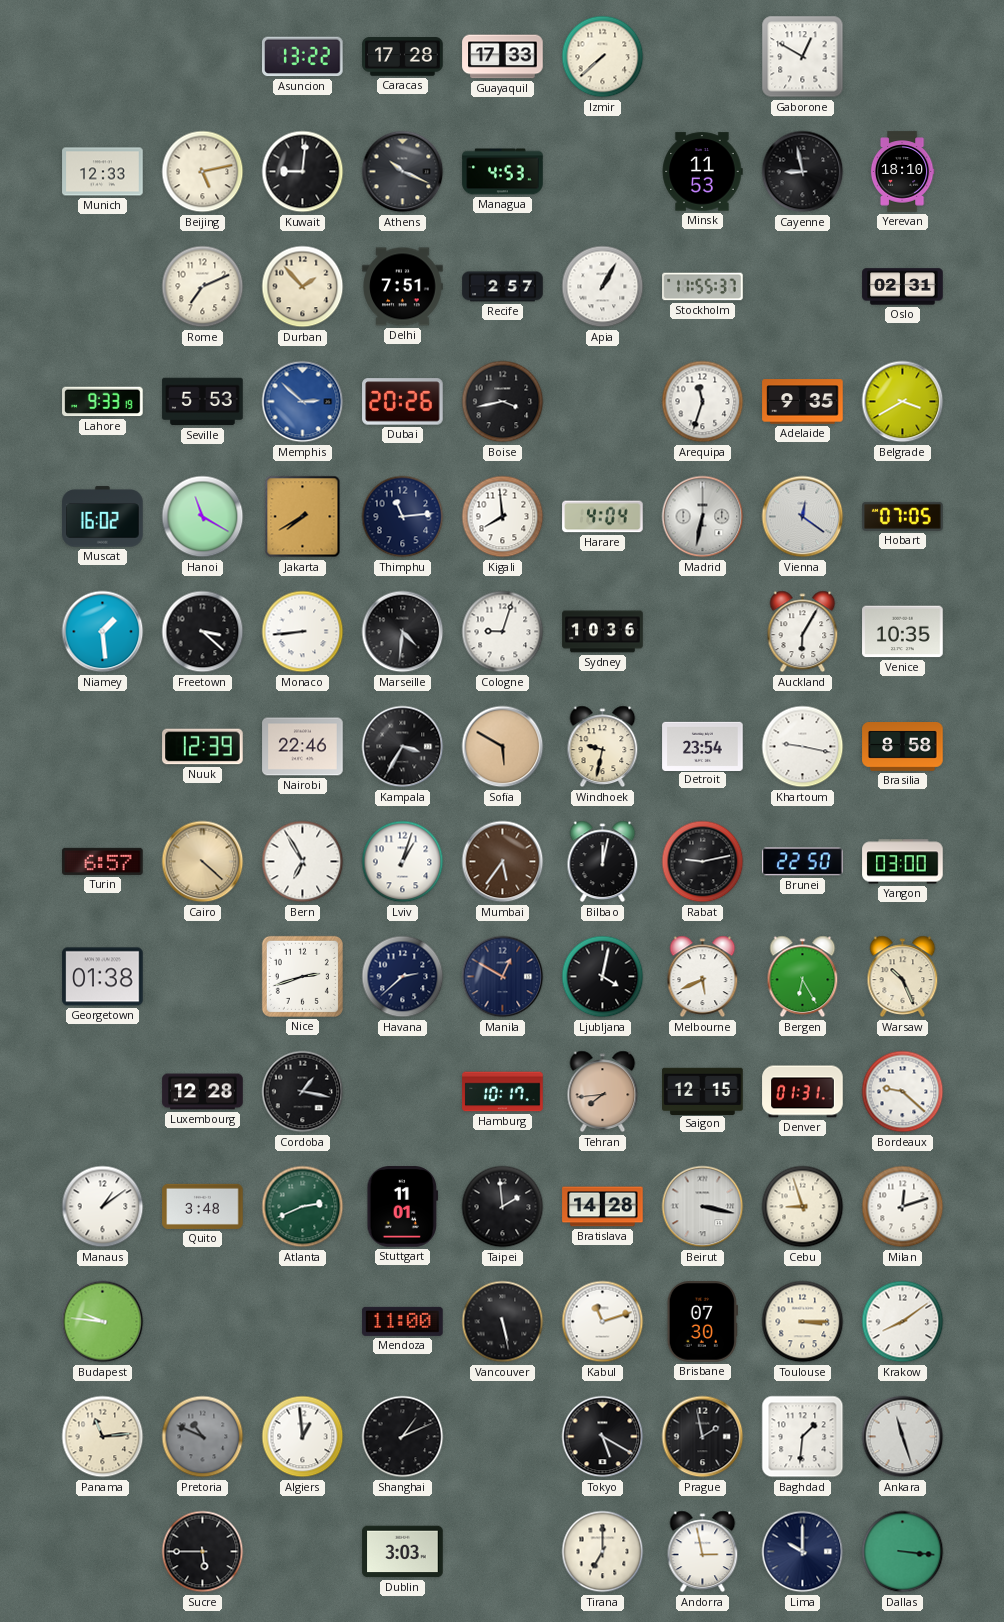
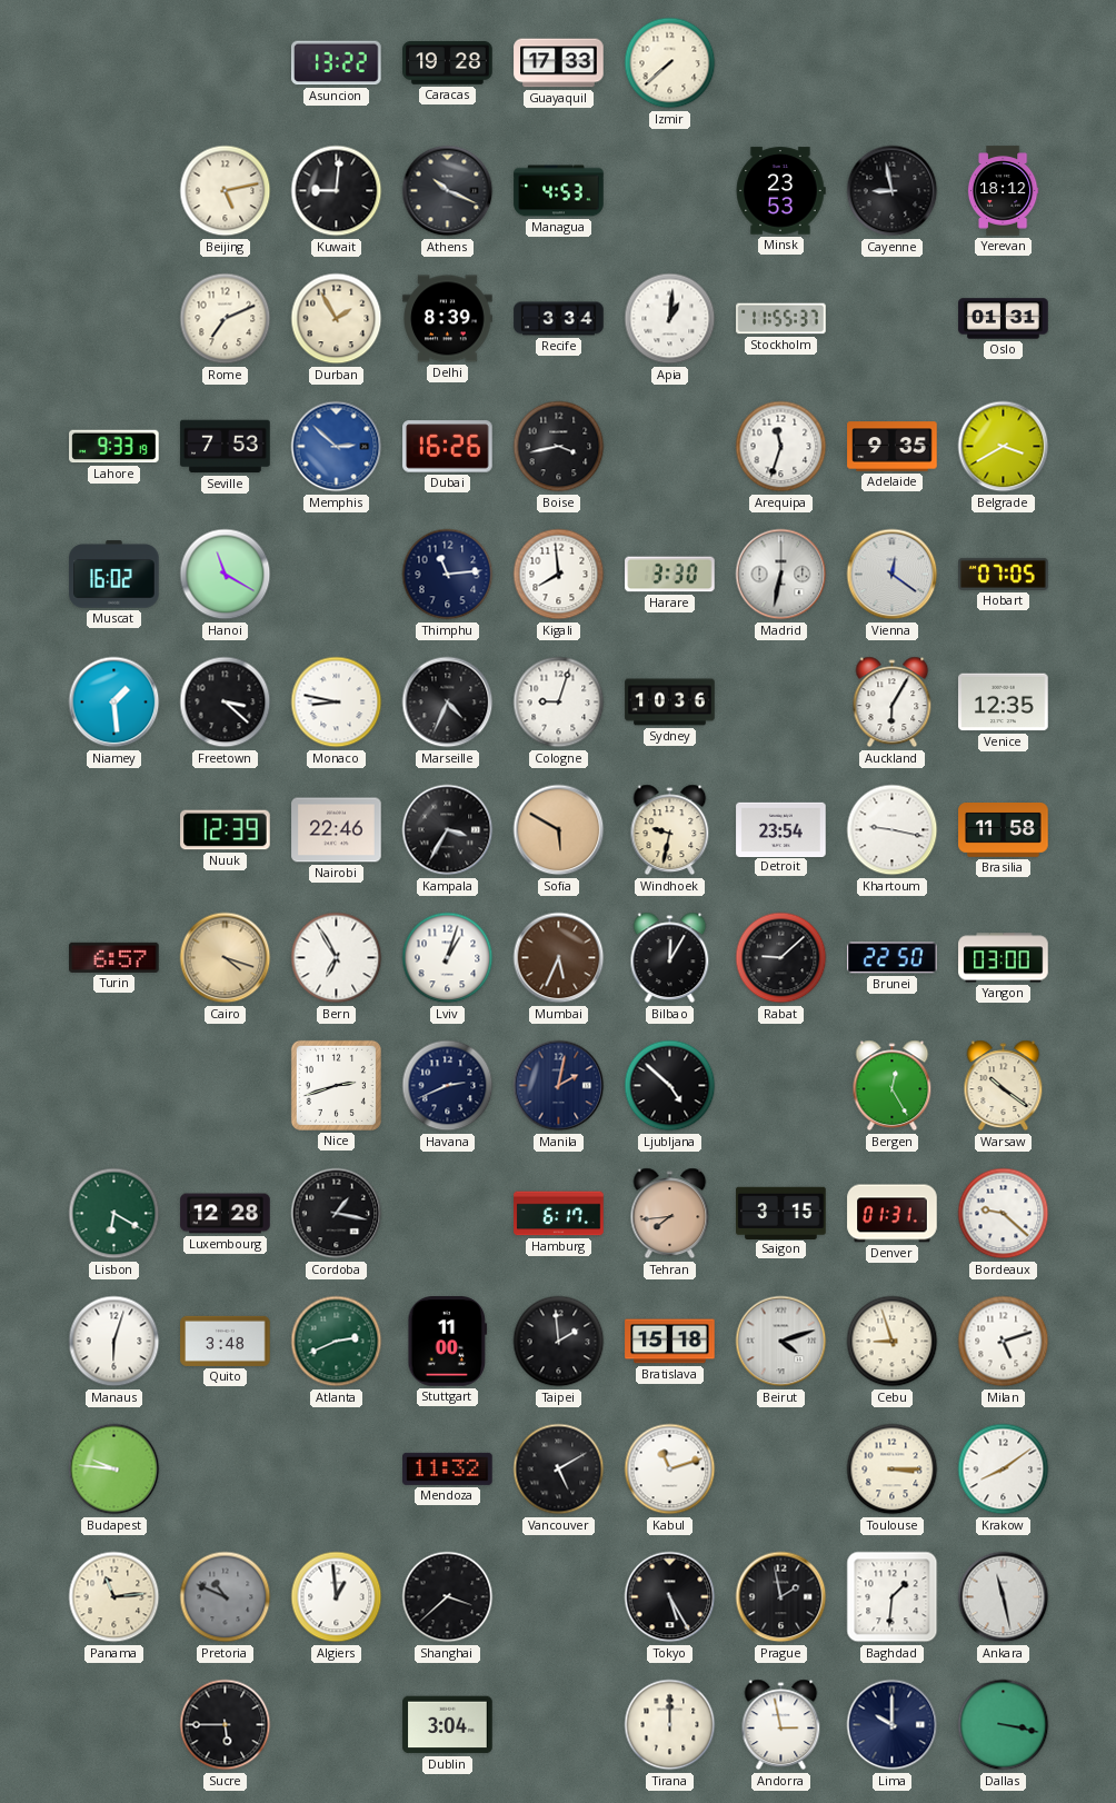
Caracas: 17:28 -> 19:28 (448, 63)
Gaborone: 12:50 -> none (803, 57)
Munich: 12:33 -> none (103, 172)
Minsk: 11:53 -> 23:53 (780, 191)
Yerevan: 18:10 -> 18:12 (1003, 191)
Durban: 1:53 -> 1:55 (337, 319)
Delhi: 7:51 -> 8:39 (448, 319)
Recife: 2:57 -> 3:34 (559, 319)
Apia: 1:05 -> 1:01 (670, 319)
Oslo: 02:31 -> 01:31 (1004, 319)
Seville: 5:53 -> 7:53 (226, 447)
Dubai: 20:26 -> 16:26 (448, 447)
Jakarta: 7:40 -> none (303, 517)
Harare: 4:04 -> 3:30 (670, 575)
Monaco: 8:44 -> 8:47 (337, 703)
Marseille: 4:31 -> 4:34 (448, 703)
Venice: 10:35 -> 12:35 (1004, 703)
Brasilia: 8:58 -> 11:58 (1004, 830)
Cairo: 4:22 -> 4:18 (226, 958)
Mumbai: 5:36 -> 5:34 (559, 958)
Bilbao: 12:02 -> 12:05 (670, 958)
Rabat: 9:13 -> 9:08 (781, 958)
Georgetown: 01:38 -> none (103, 977)
Havana: 2:38 -> 2:41 (448, 1086)
Manila: 12:50 -> 2:02 (559, 1086)
Ljubljana: 4:02 -> 4:52 (670, 1086)
Melbourne: 5:41 -> none (703, 977)
Bergen: 6:25 -> 12:25 (893, 1086)
Warsaw: 10:26 -> 10:21 (1004, 1086)
Lisbon: none -> 6:20 (114, 1214)
Hamburg: 10:17 -> 6:17 (559, 1214)
Saigon: 12:15 -> 3:15 (781, 1213)
Manaus: 1:09 -> 6:03 (114, 1342)
Stuttgart: 11:01 -> 11:00 (448, 1342)
Bratislava: 14:28 -> 15:18 (670, 1342)
Beirut: 3:17 -> 4:12 (781, 1342)
Milan: 12:12 -> 5:12 (1004, 1342)
Mendoza: 11:00 -> 11:32 (448, 1468)
Vancouver: 5:28 -> 5:10 (559, 1470)
Brisbane: 07:30 -> none (702, 1322)
Shanghai: 1:11 -> 3:38 (448, 1597)
Tokyo: 5:20 -> 5:25 (670, 1597)
Ankara: 11:27 -> 11:28 (1004, 1597)
Dublin: 3:03 -> 3:04 (448, 1725)
Tirana: 7:00 -> 12:00 (670, 1725)
Dallas: 3:16 -> 3:17 (1004, 1725)
